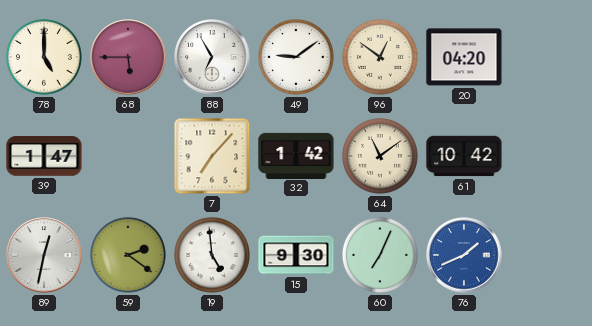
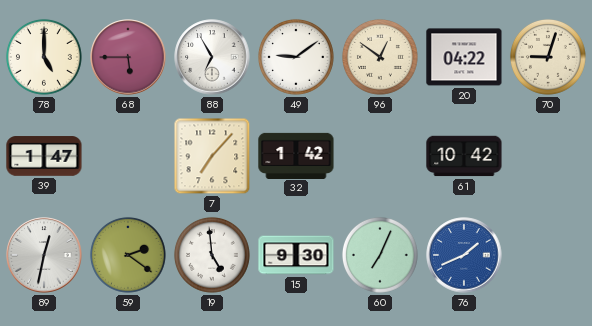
20: 04:20 -> 04:22 (464, 57)
70: none -> 9:03 (548, 57)
64: 11:09 -> none (380, 156)
